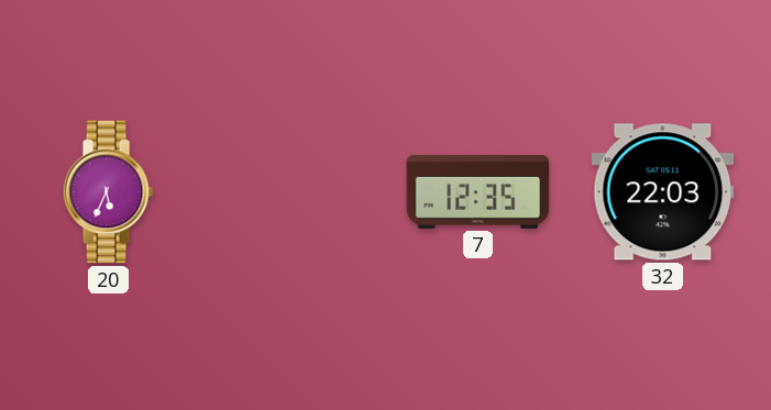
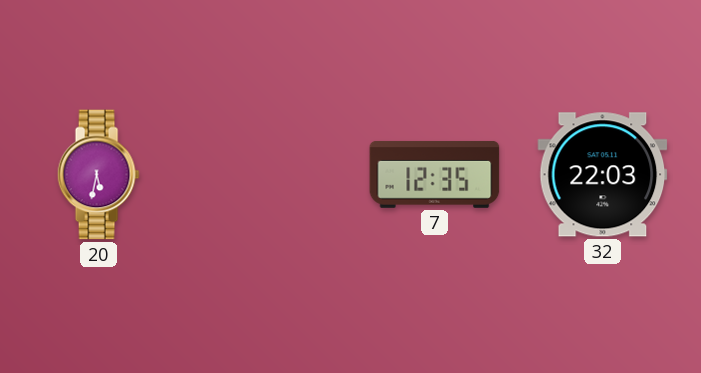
20: 5:34 -> 5:32 (98, 175)
